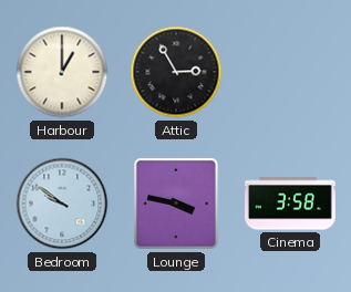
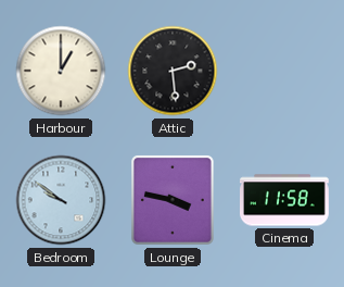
Attic: 2:55 -> 2:29 (173, 71)
Cinema: 3:58 -> 11:58 (285, 200)
